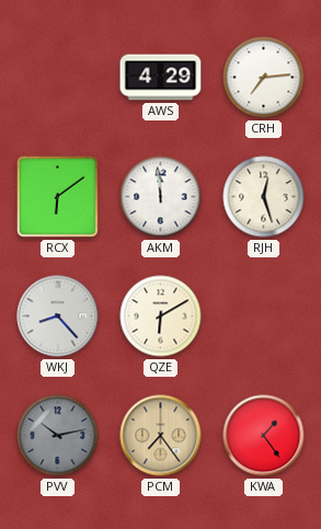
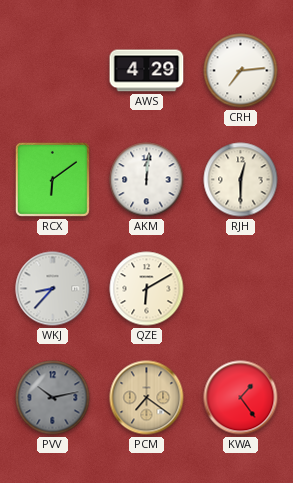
AKM: 11:59 -> 12:01 (147, 180)
RJH: 12:27 -> 12:30 (241, 180)
WKJ: 8:23 -> 8:37 (53, 289)
PCM: 7:24 -> 7:21 (147, 398)
